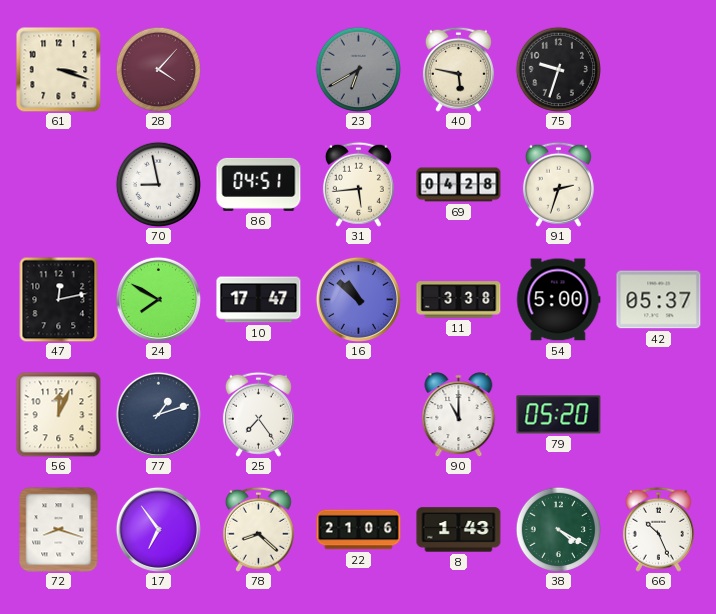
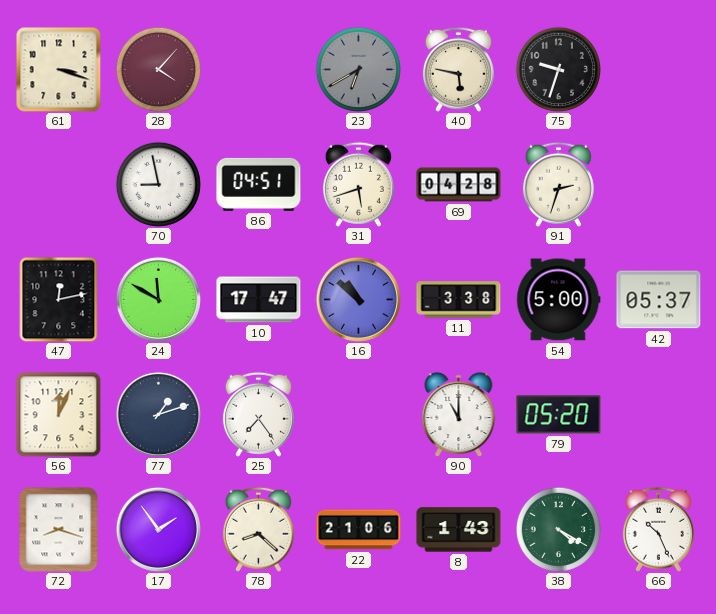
31: 5:44 -> 5:42 (358, 184)
24: 7:50 -> 11:50 (158, 299)
17: 6:54 -> 1:54 (158, 529)
